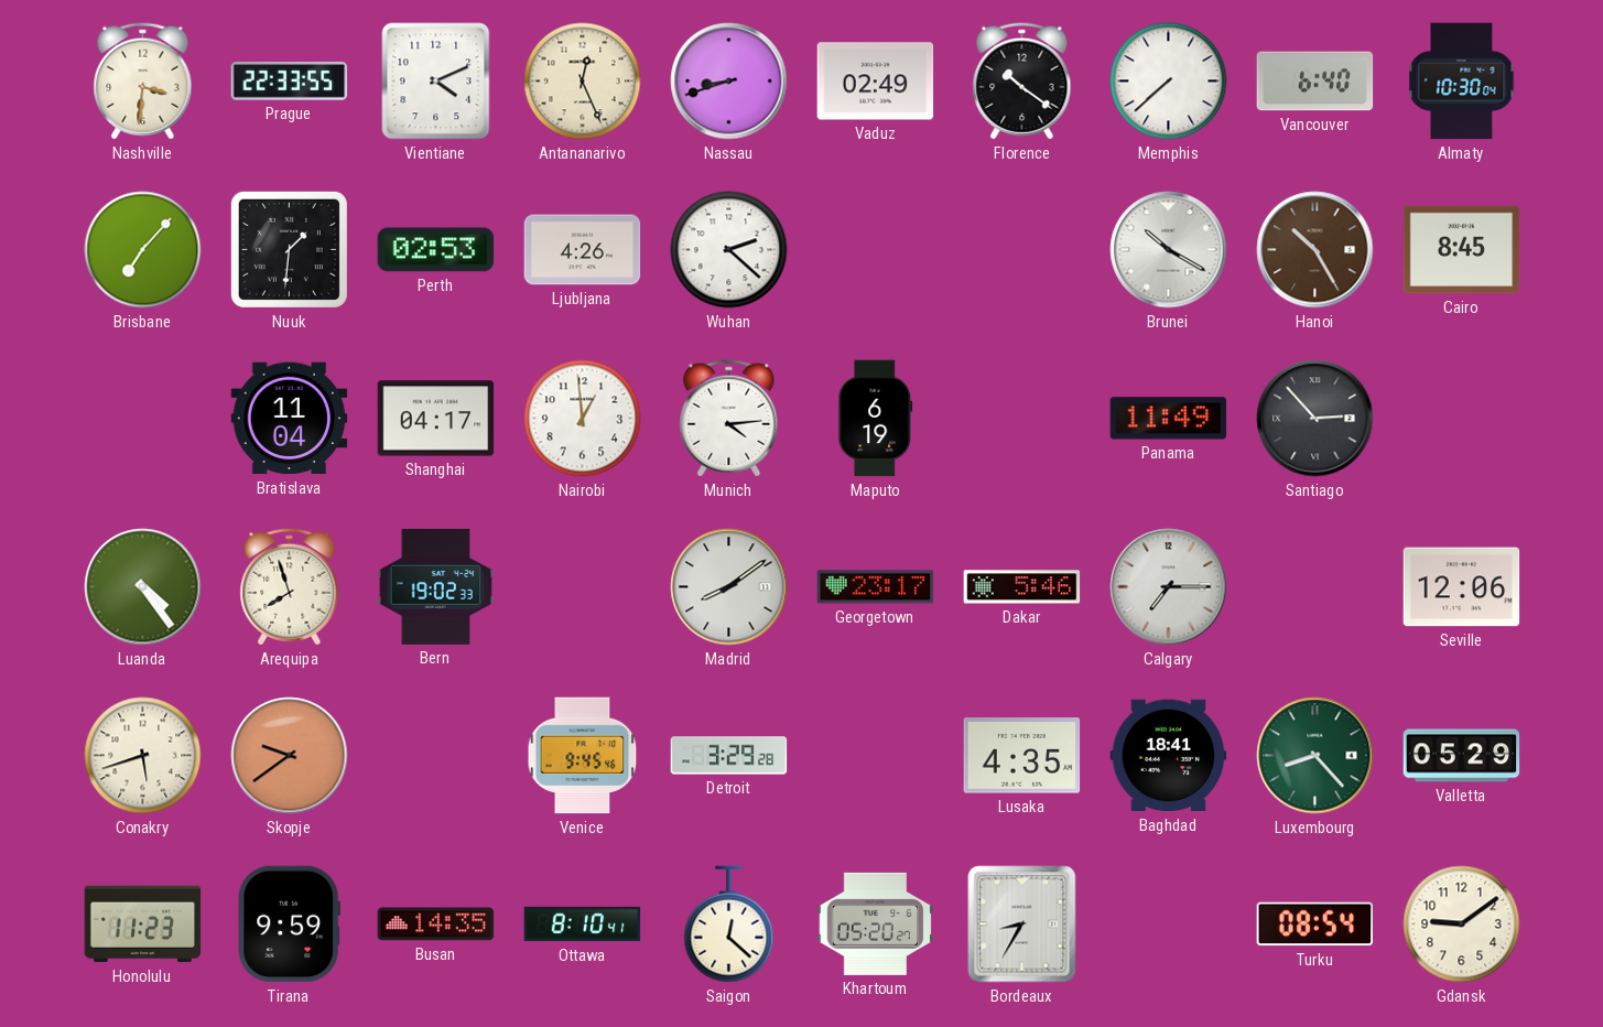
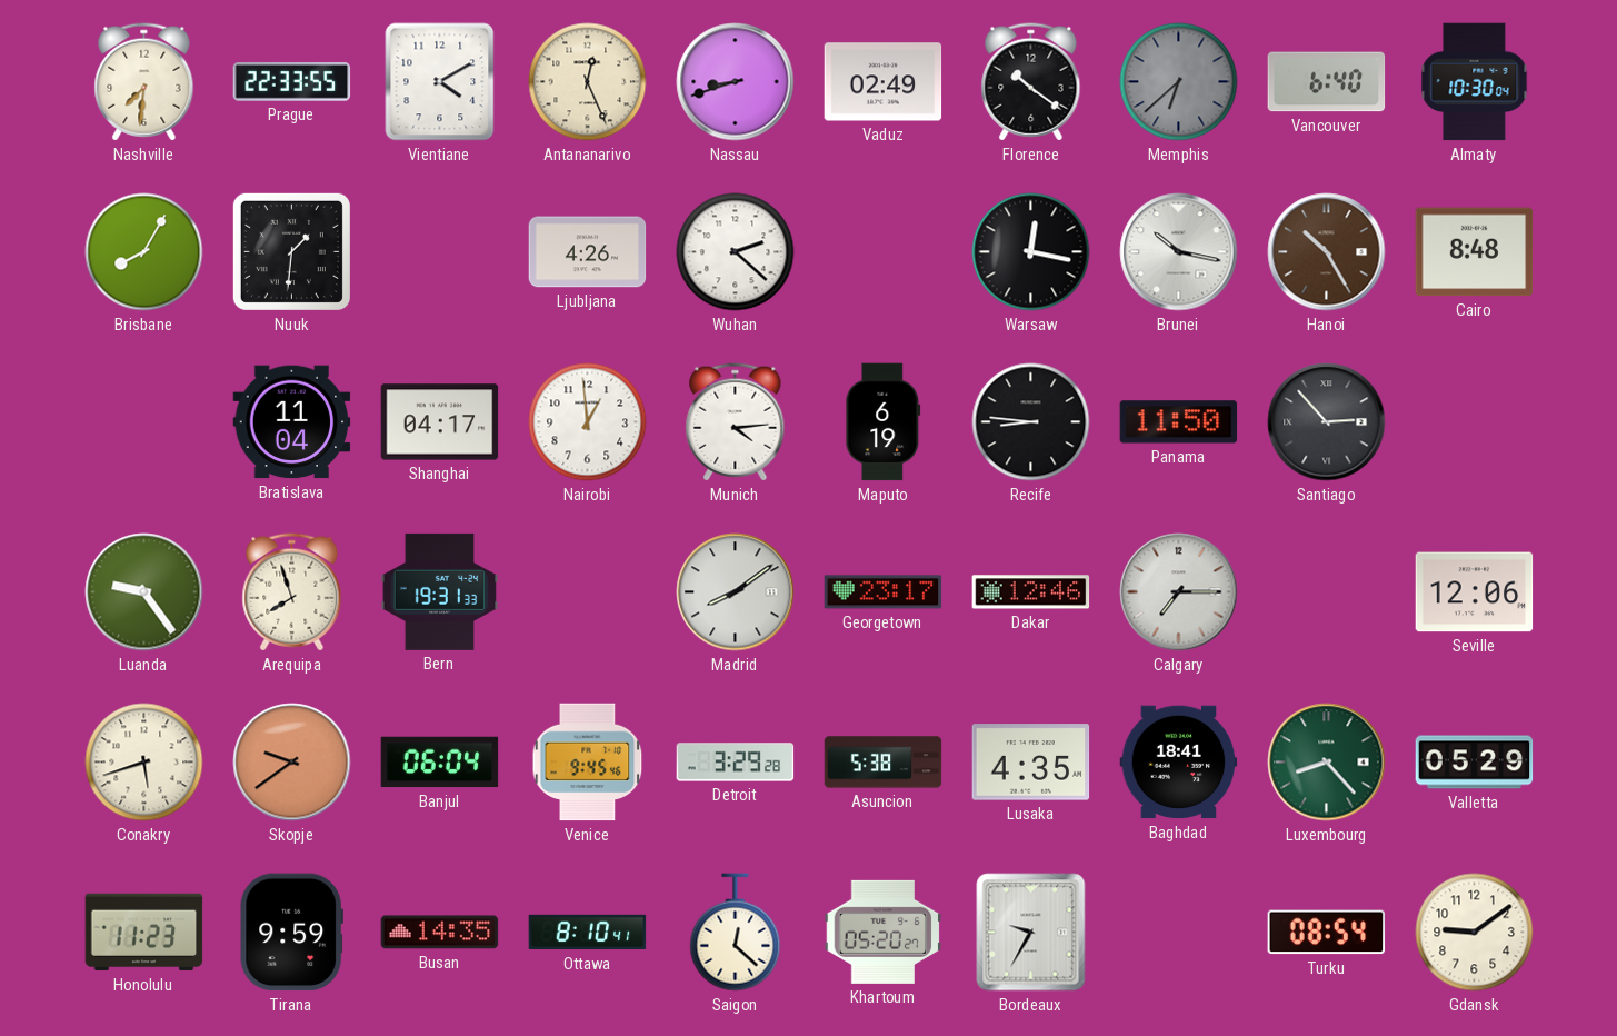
Nashville: 3:31 -> 7:31 (144, 82)
Vientiane: 4:11 -> 4:10 (440, 82)
Memphis: 7:38 -> 6:38 (1179, 82)
Memphis dial: white -> grey (1179, 82)
Brisbane: 7:07 -> 8:05 (144, 252)
Perth: 02:53 -> none (436, 250)
Warsaw: none -> 12:17 (1031, 252)
Brunei: 10:20 -> 10:17 (1179, 252)
Cairo: 8:45 -> 8:48 (1475, 252)
Recife: none -> 8:46 (1031, 422)
Panama: 11:49 -> 11:50 (1179, 422)
Luanda: 4:24 -> 9:24 (144, 592)
Bern: 19:02 -> 19:31 (440, 591)
Dakar: 5:46 -> 12:46 (1031, 592)
Banjul: none -> 06:04 (440, 763)
Asuncion: none -> 5:38 (884, 763)
Bordeaux: 8:35 -> 9:35 (1031, 933)
